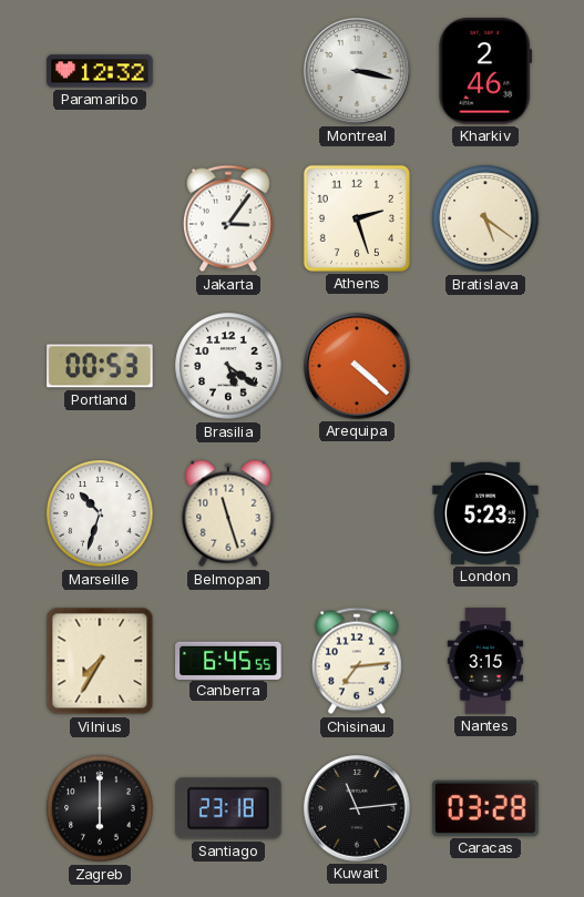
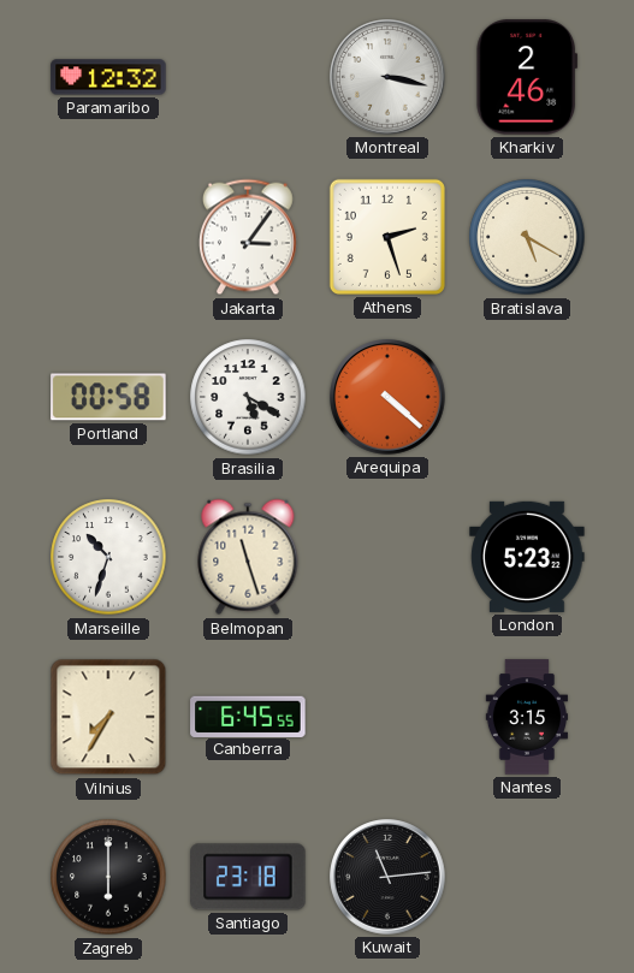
Bratislava: 5:21 -> 5:20 (527, 237)
Portland: 00:53 -> 00:58 (108, 397)
Brasilia: 5:21 -> 5:20 (248, 397)
Chisinau: 7:14 -> none (357, 661)
Caracas: 03:28 -> none (485, 808)
